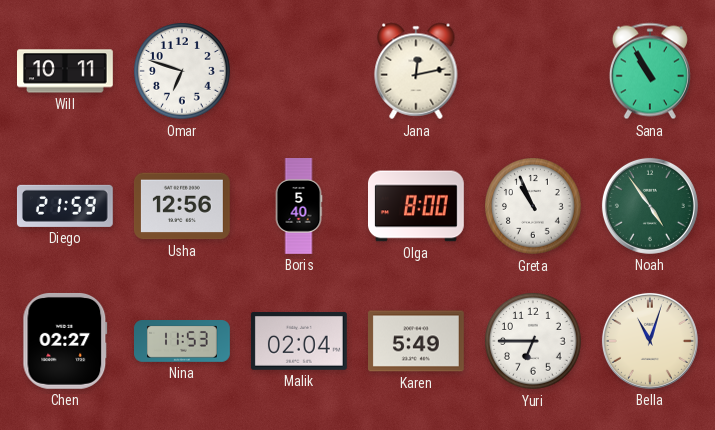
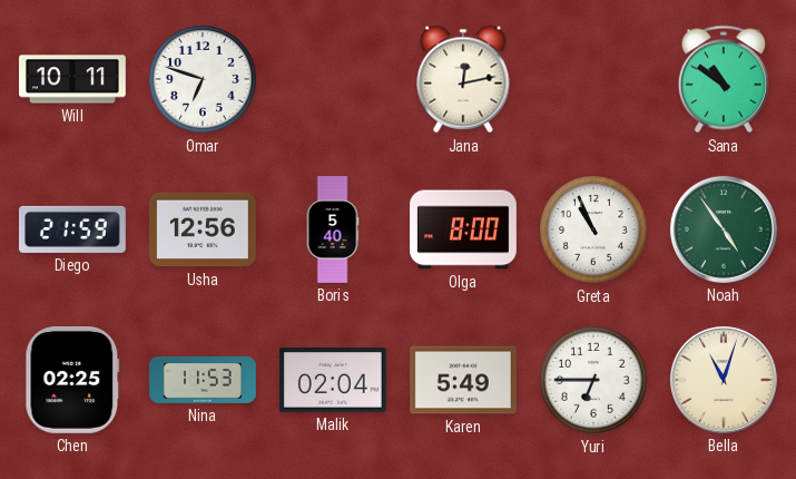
Sana: 10:55 -> 10:51 (724, 79)
Chen: 02:27 -> 02:25 (72, 380)
